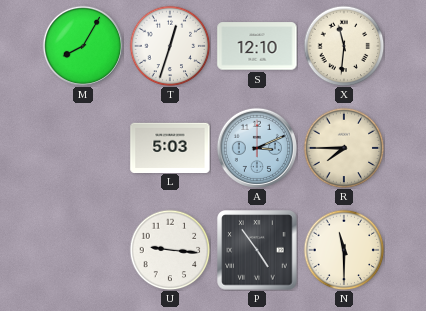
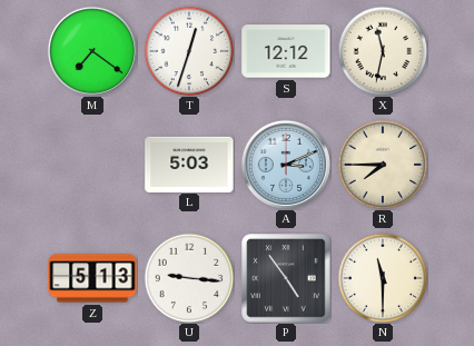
M: 8:05 -> 7:21 (91, 50)
S: 12:10 -> 12:12 (286, 51)
X: 11:31 -> 11:32 (383, 51)
Z: none -> 5:13 (92, 278)
